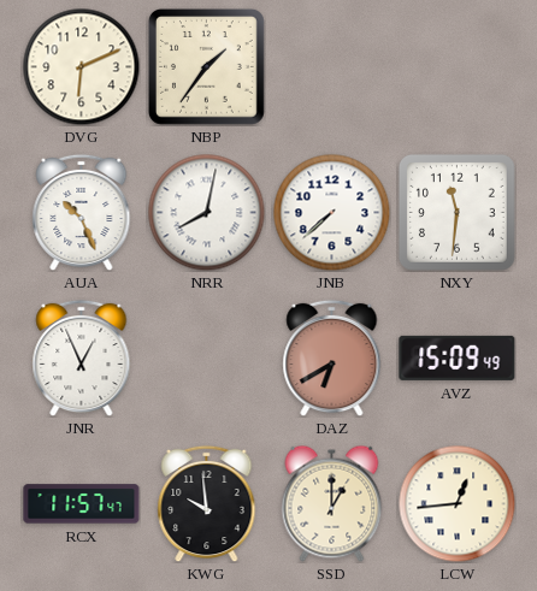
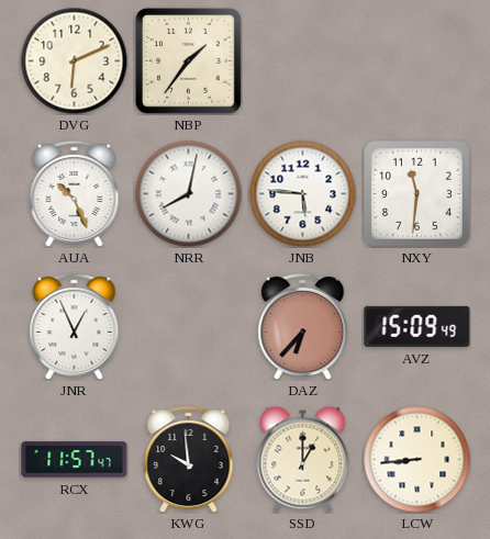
JNB: 7:38 -> 5:46 (302, 193)
DAZ: 6:40 -> 6:37 (303, 326)
LCW: 12:44 -> 8:44 (416, 459)
